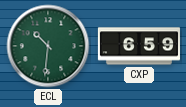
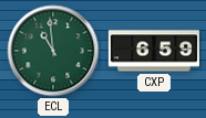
ECL: 10:31 -> 10:59 (53, 51)
